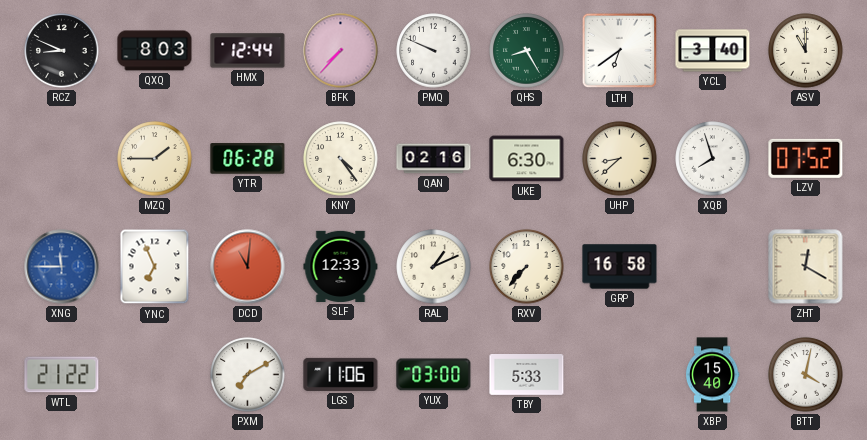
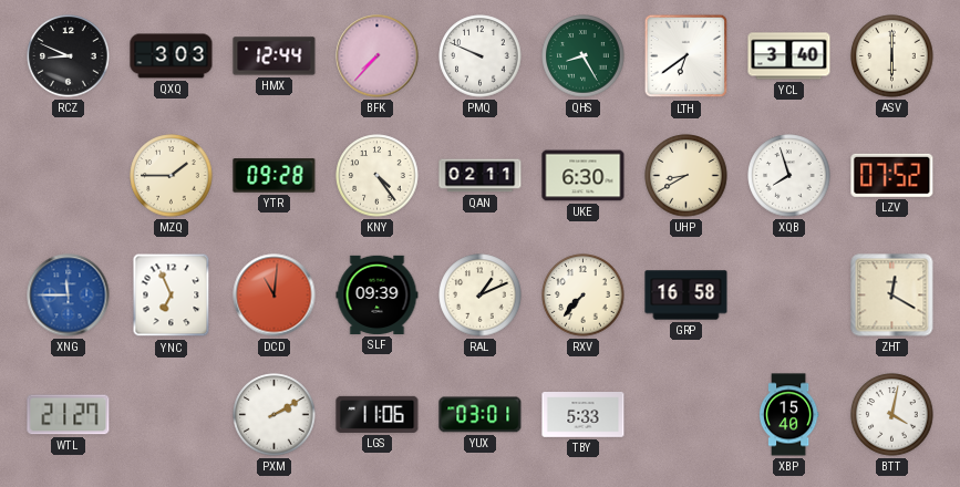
QXQ: 8:03 -> 3:03 (172, 56)
ASV: 11:00 -> 6:00 (892, 56)
YTR: 06:28 -> 09:28 (275, 176)
QAN: 02:16 -> 02:11 (481, 176)
UHP: 8:38 -> 8:40 (687, 176)
SLF: 12:33 -> 09:39 (378, 294)
WTL: 21:22 -> 21:27 (69, 415)
PXM: 7:10 -> 2:10 (275, 415)
YUX: 03:00 -> 03:01 (481, 415)
